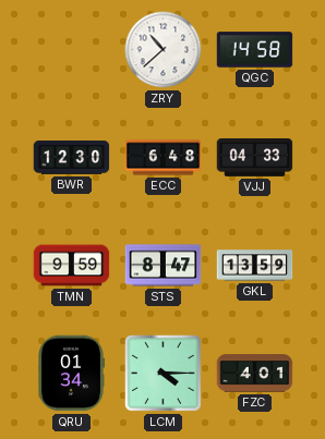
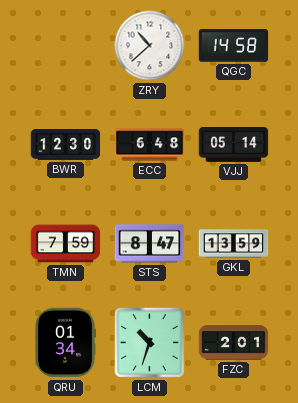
VJJ: 04:33 -> 05:14 (234, 145)
TMN: 9:59 -> 7:59 (66, 244)
LCM: 4:15 -> 10:33 (149, 342)
FZC: 4:01 -> 2:01 (234, 343)
